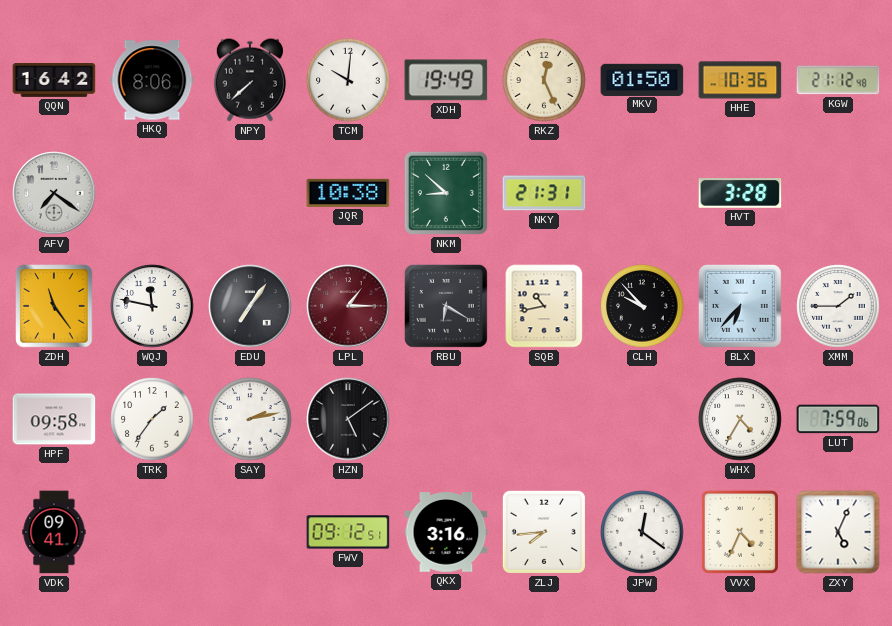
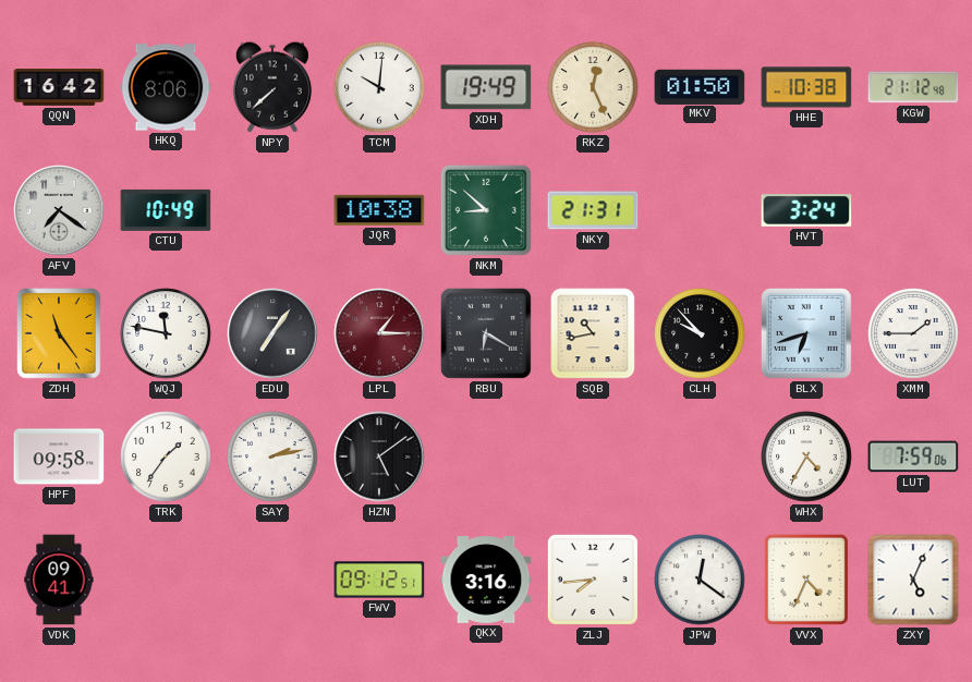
HHE: 10:36 -> 10:38 (806, 87)
CTU: none -> 10:49 (166, 210)
HVT: 3:28 -> 3:24 (806, 211)
BLX: 6:37 -> 6:42 (806, 333)
